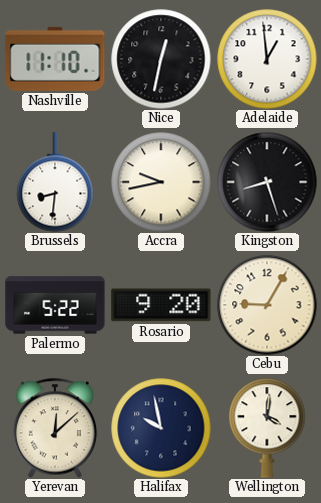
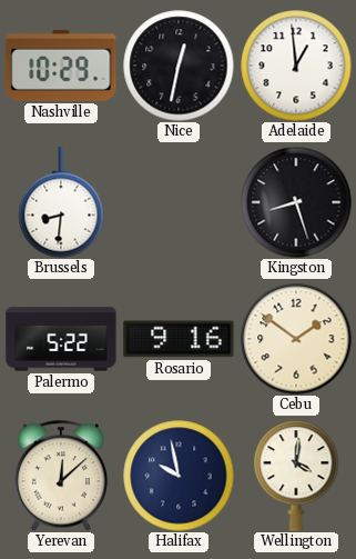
Nashville: 11:10 -> 10:29 (61, 66)
Accra: 9:43 -> none (161, 182)
Rosario: 9:20 -> 9:16 (179, 339)
Cebu: 9:05 -> 1:51 (296, 339)
